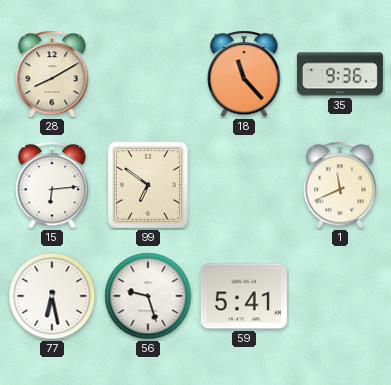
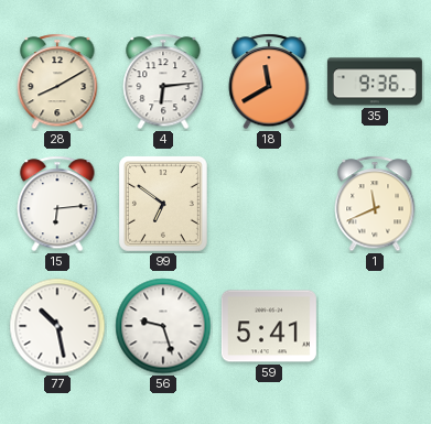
4: none -> 6:14 (163, 81)
18: 11:23 -> 11:40 (269, 81)
77: 6:28 -> 10:28 (57, 326)
